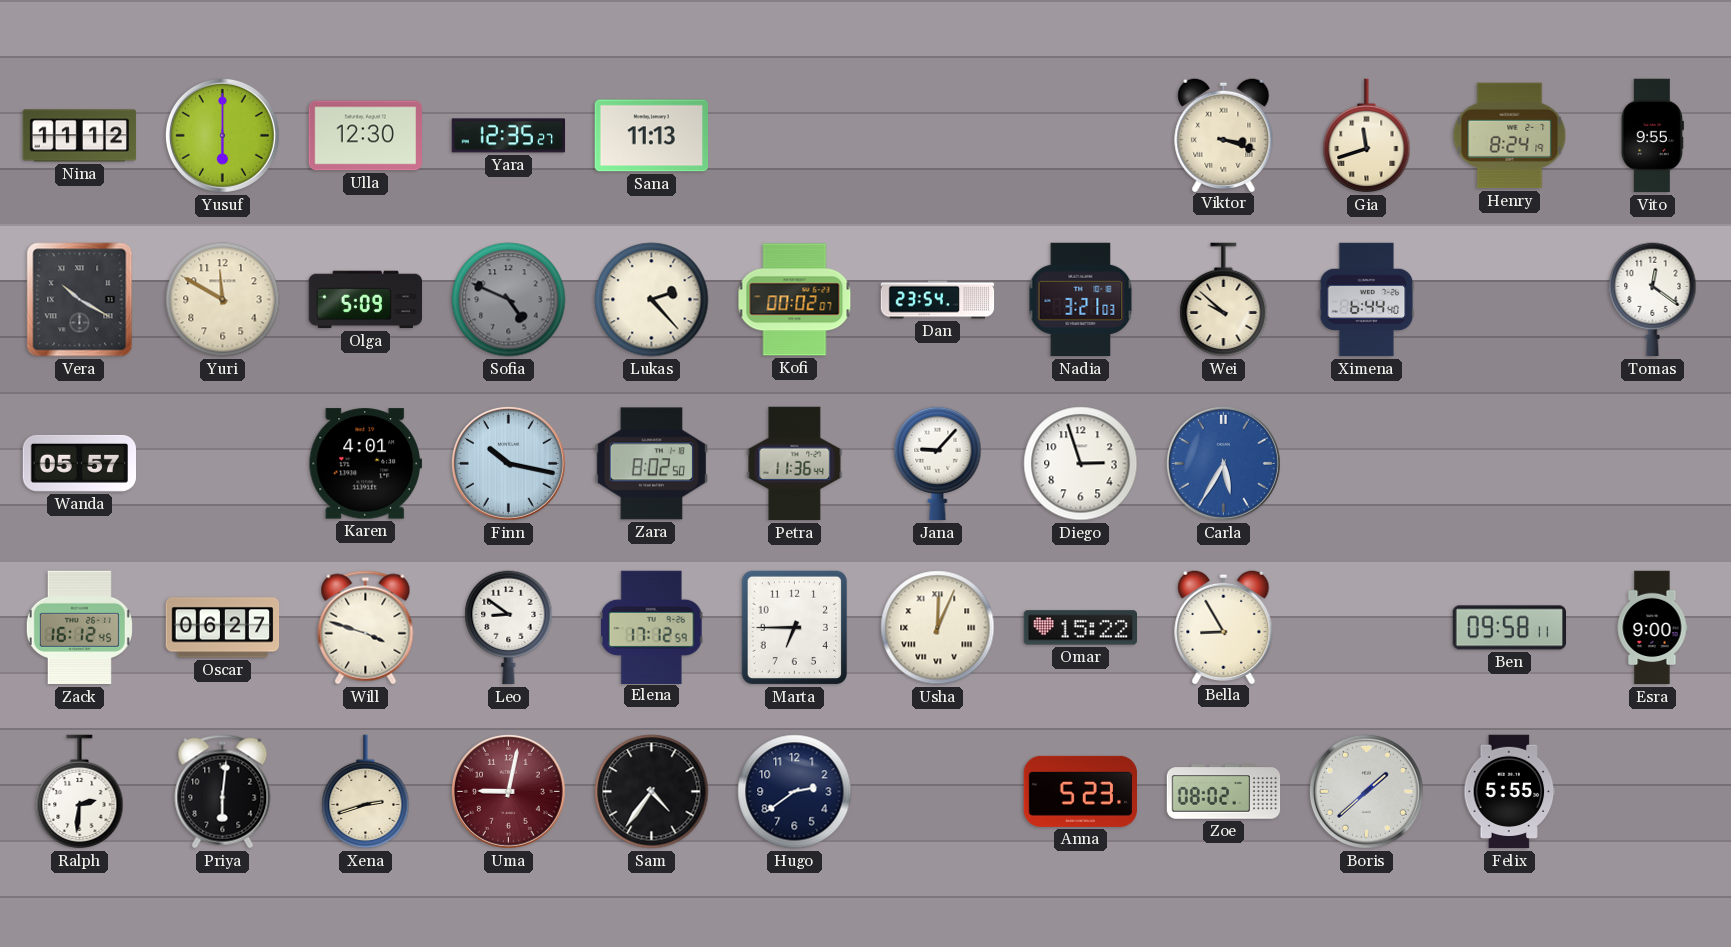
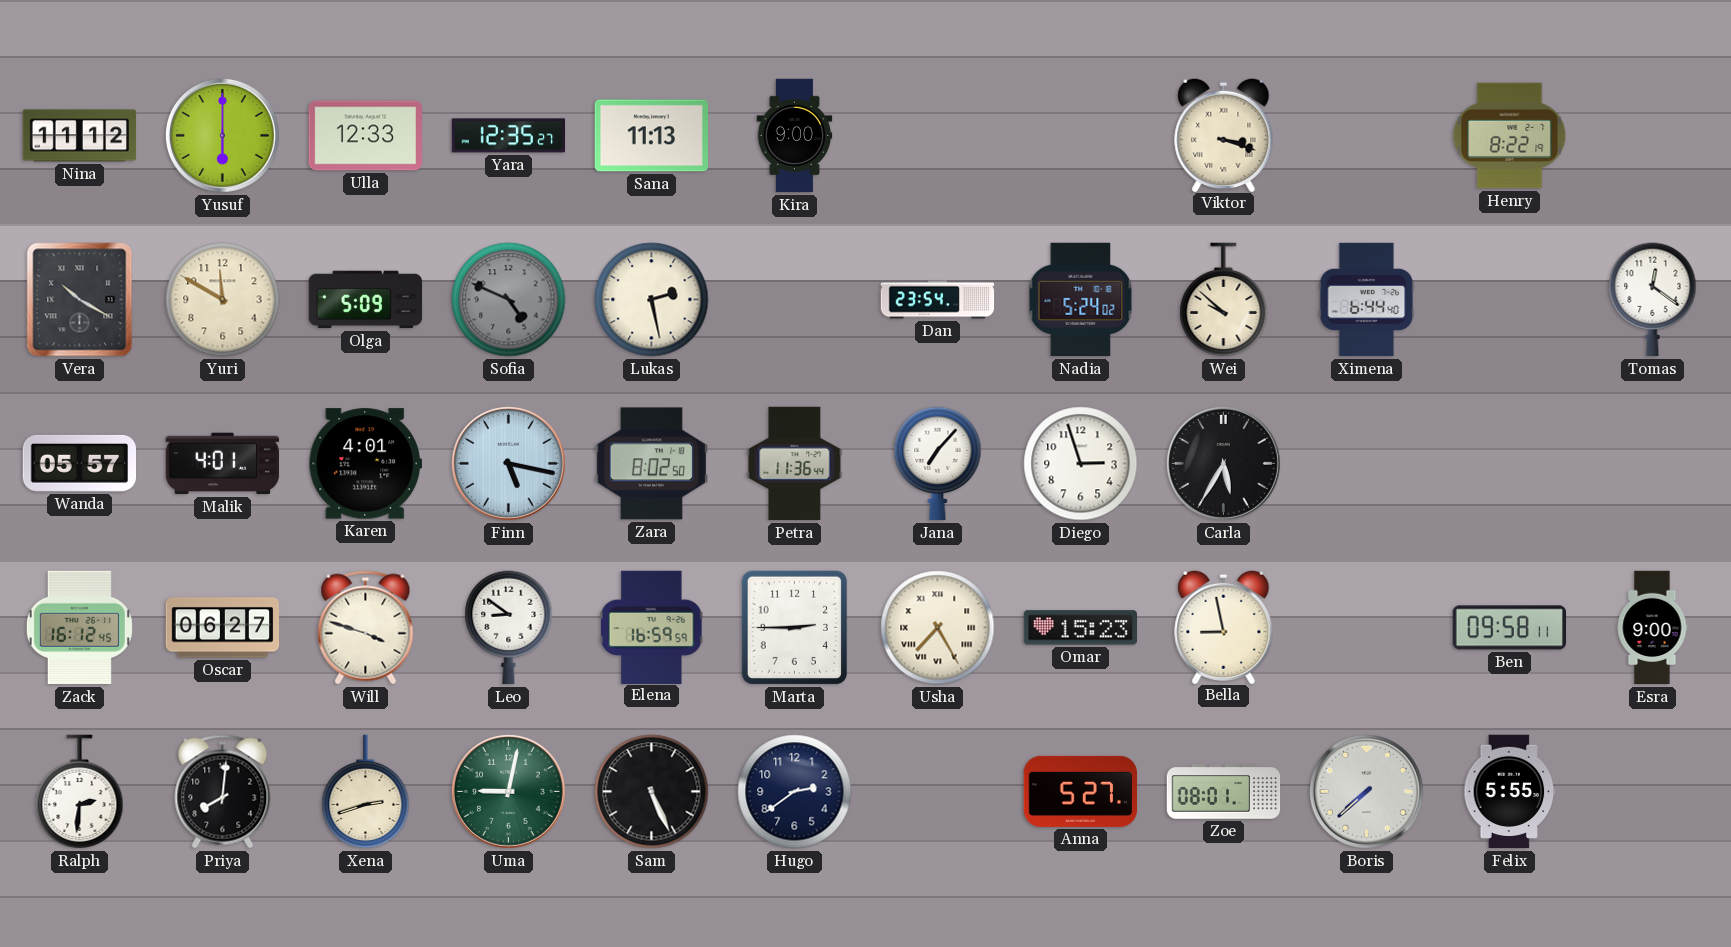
Ulla: 12:30 -> 12:33 (365, 136)
Kira: none -> 9:00 (795, 136)
Gia: 11:42 -> none (1367, 136)
Henry: 8:24 -> 8:22 (1510, 136)
Vito: 9:55 -> none (1652, 136)
Lukas: 2:23 -> 2:28 (652, 300)
Kofi: 00:02 -> none (795, 300)
Nadia: 3:21 -> 5:24 (1081, 300)
Malik: none -> 4:01 (222, 464)
Finn: 10:17 -> 5:17 (508, 463)
Jana: 9:07 -> 7:07 (938, 464)
Carla dial: blue -> black (1223, 463)
Elena: 17:12 -> 16:59 (651, 627)
Marta: 6:45 -> 2:45 (795, 628)
Usha: 12:04 -> 7:25 (938, 628)
Omar: 15:22 -> 15:23 (1080, 628)
Bella: 8:55 -> 8:58 (1224, 626)
Priya: 6:01 -> 8:01 (223, 792)
Uma dial: burgundy -> green (508, 791)
Sam: 4:36 -> 5:26 (652, 792)
Anna: 5:23 -> 5:27 (1080, 791)
Zoe: 08:02 -> 08:01 (1224, 792)
Boris: 1:38 -> 7:38 (1366, 791)
